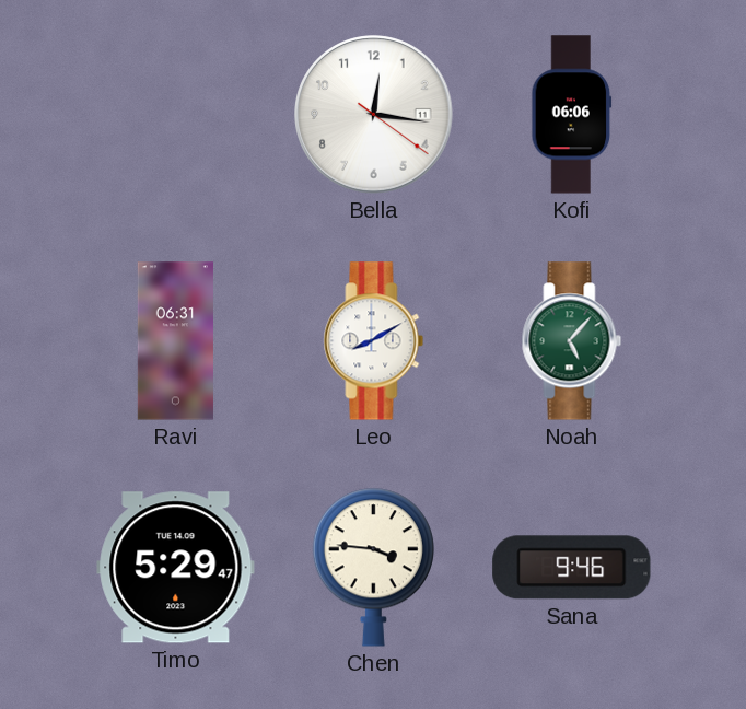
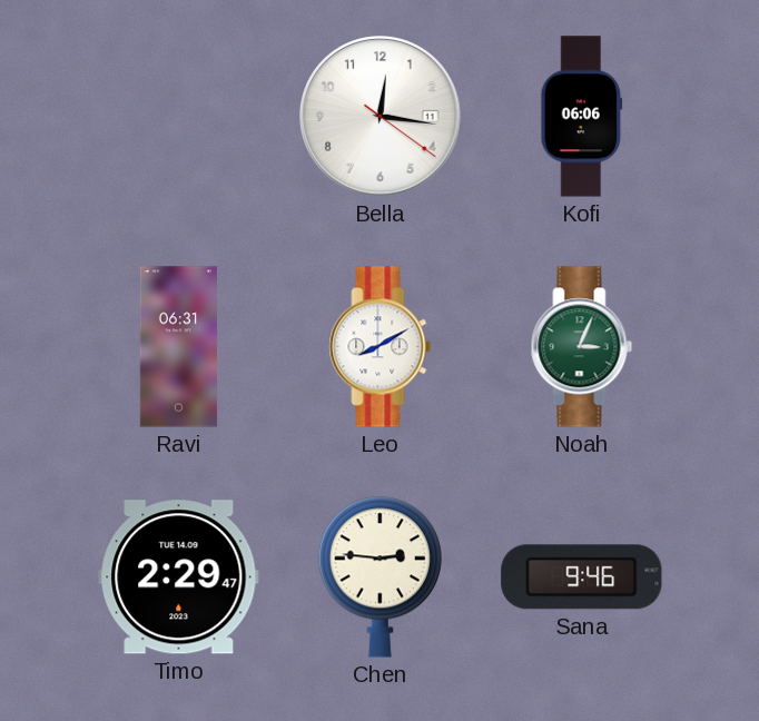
Noah: 5:07 -> 3:04 (582, 347)
Timo: 5:29 -> 2:29 (179, 577)
Chen: 3:46 -> 2:46 (379, 576)
